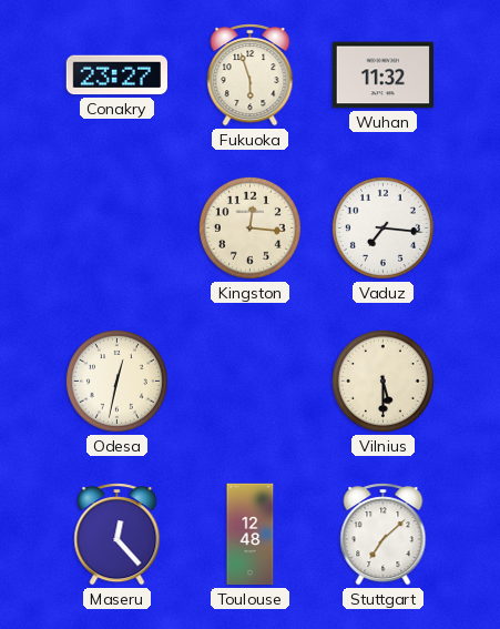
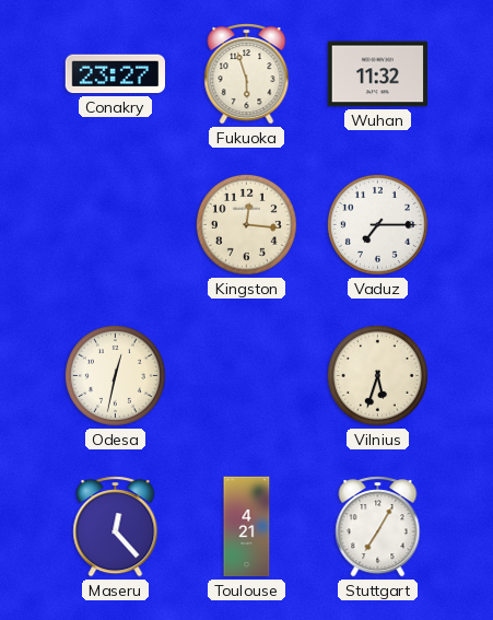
Vaduz: 7:16 -> 7:15 (377, 224)
Vilnius: 5:30 -> 5:33 (377, 375)
Toulouse: 12:48 -> 4:21 (247, 527)
Stuttgart: 7:08 -> 7:05 (378, 527)
